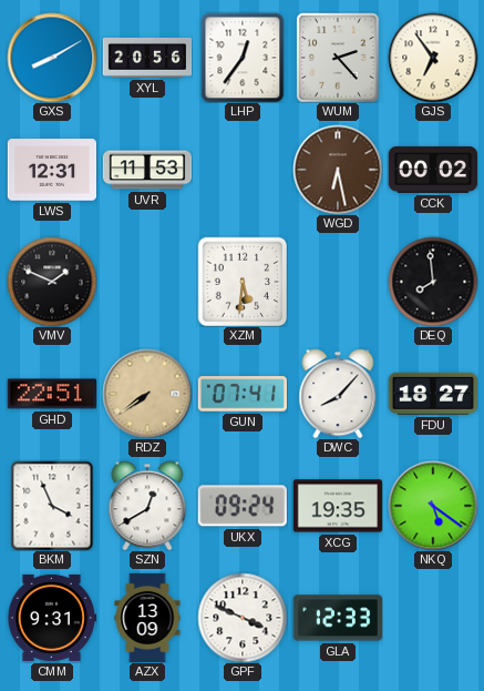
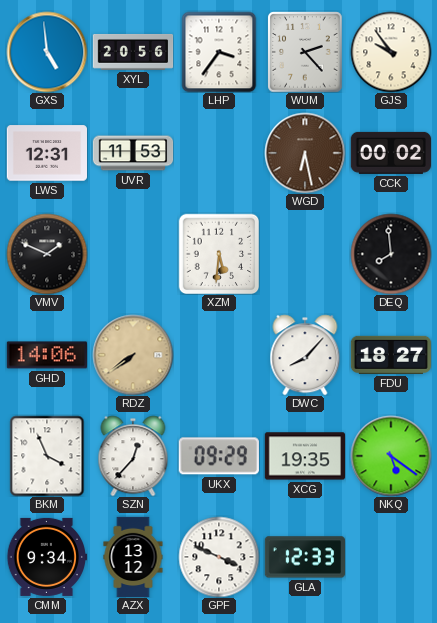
GXS: 8:10 -> 4:59 (47, 52)
LHP: 12:36 -> 3:36 (219, 52)
GJS: 6:54 -> 9:54 (391, 52)
GHD: 22:51 -> 14:06 (46, 355)
GUN: 07:41 -> none (241, 394)
SZN: 12:40 -> 12:37 (133, 456)
UKX: 09:24 -> 09:29 (219, 456)
CMM: 9:31 -> 9:34 (46, 557)
AZX: 13:09 -> 13:12 (133, 557)
